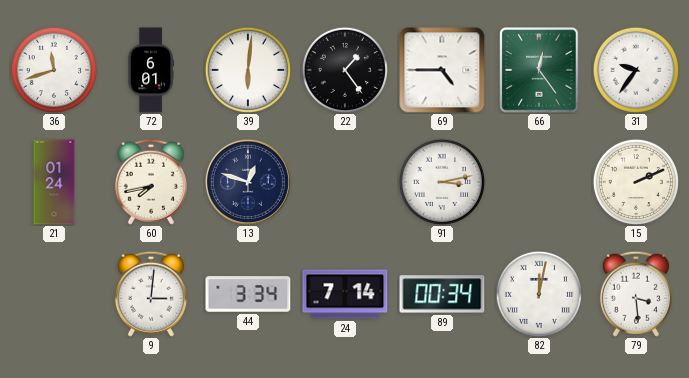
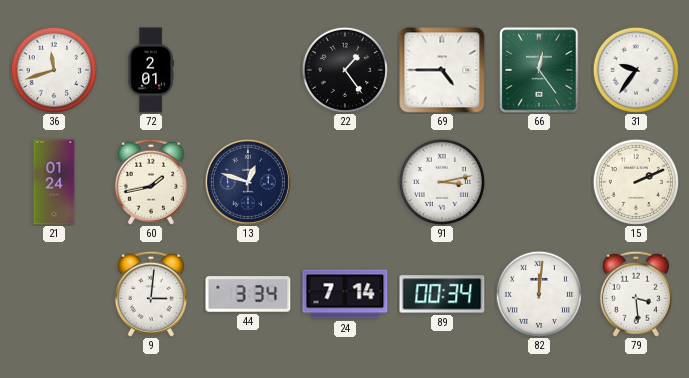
72: 6:01 -> 2:01 (151, 70)
39: 6:01 -> none (248, 70)
60: 7:43 -> 1:43 (151, 182)
82: 12:02 -> 12:01 (539, 294)
